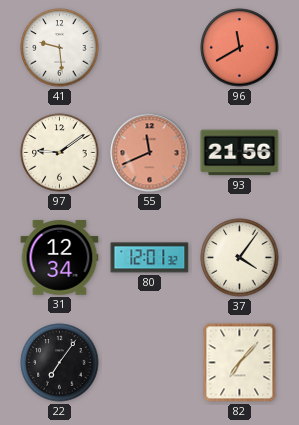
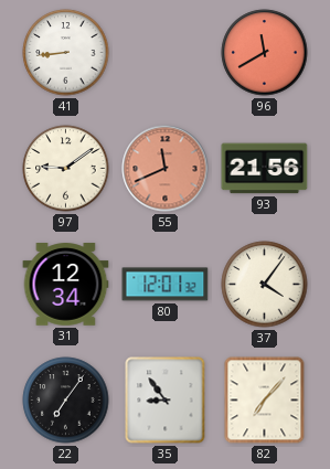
41: 9:29 -> 8:44 (66, 53)
35: none -> 8:54 (166, 401)
